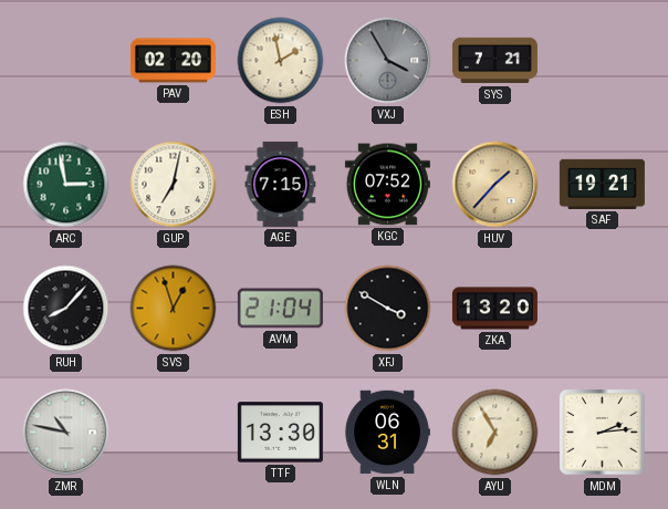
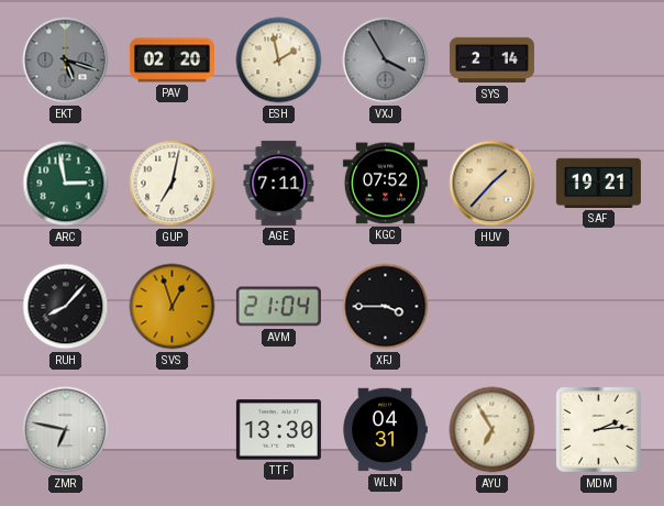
EKT: none -> 5:18 (66, 61)
SYS: 7:21 -> 2:14 (491, 61)
AGE: 7:15 -> 7:11 (279, 183)
XFJ: 3:50 -> 3:45 (386, 307)
ZKA: 13:20 -> none (494, 309)
ZMR: 10:47 -> 6:47 (66, 430)
WLN: 06:31 -> 04:31 (385, 430)
